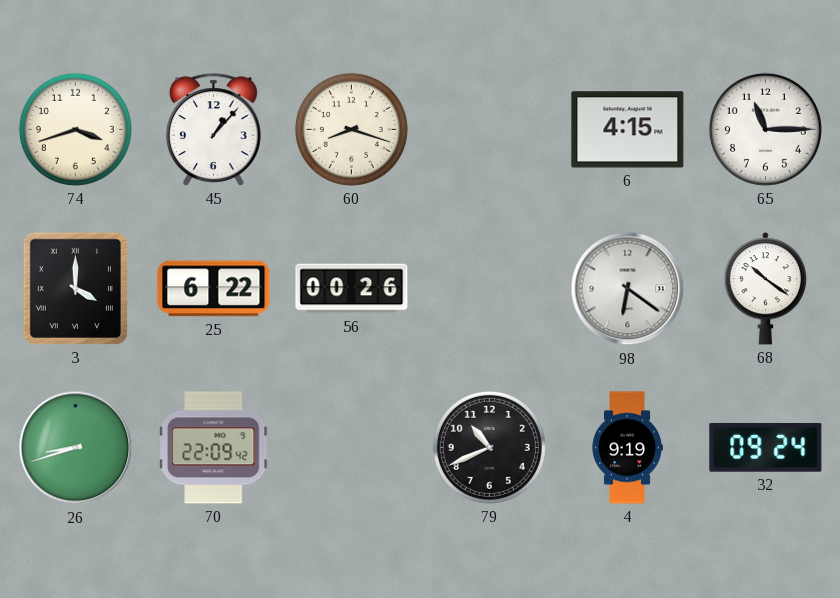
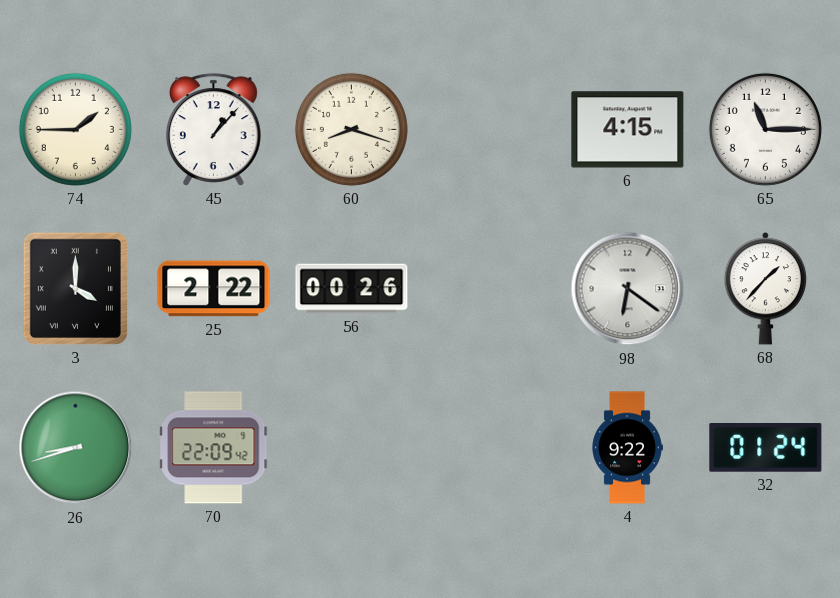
74: 3:42 -> 1:45 (75, 129)
25: 6:22 -> 2:22 (214, 289)
68: 10:21 -> 1:37 (766, 289)
79: 10:41 -> none (489, 447)
4: 9:19 -> 9:22 (627, 448)
32: 09:24 -> 01:24 (766, 448)
